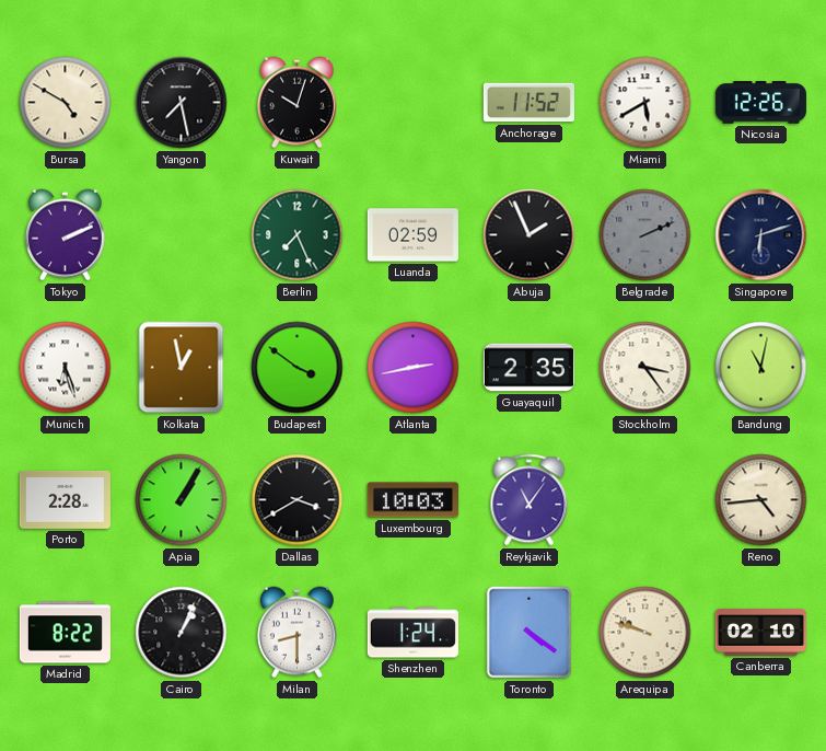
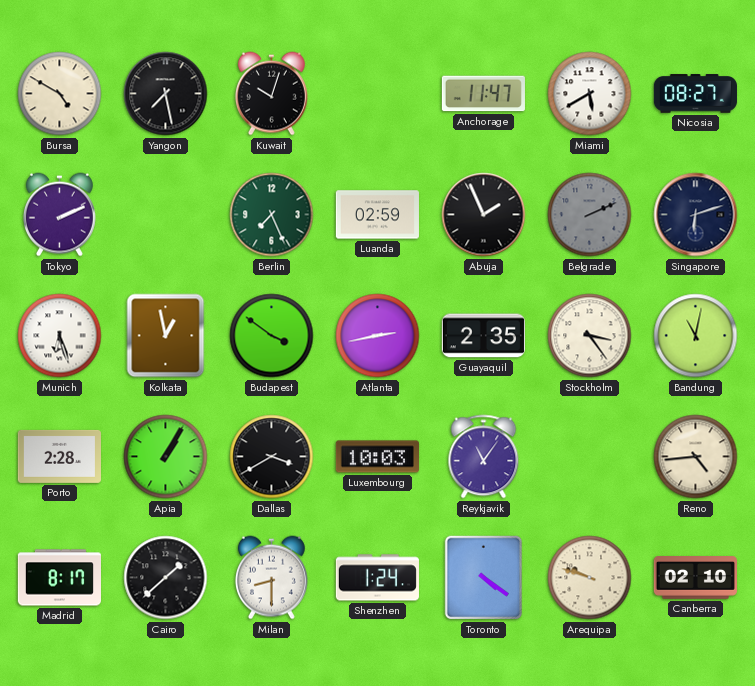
Anchorage: 11:52 -> 11:47 (483, 94)
Nicosia: 12:26 -> 08:27 (695, 94)
Madrid: 8:22 -> 8:17 (59, 578)
Cairo: 1:04 -> 1:38 (166, 578)
